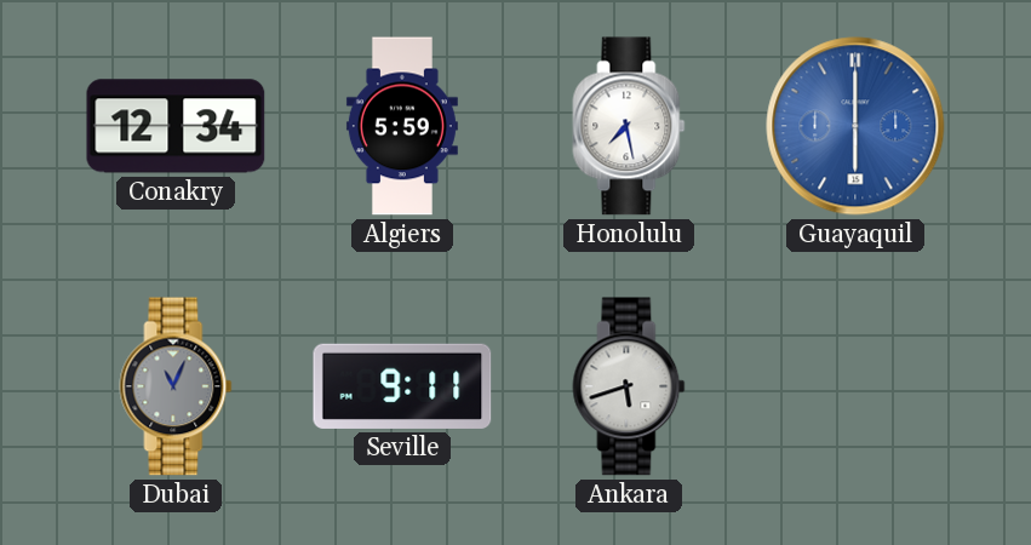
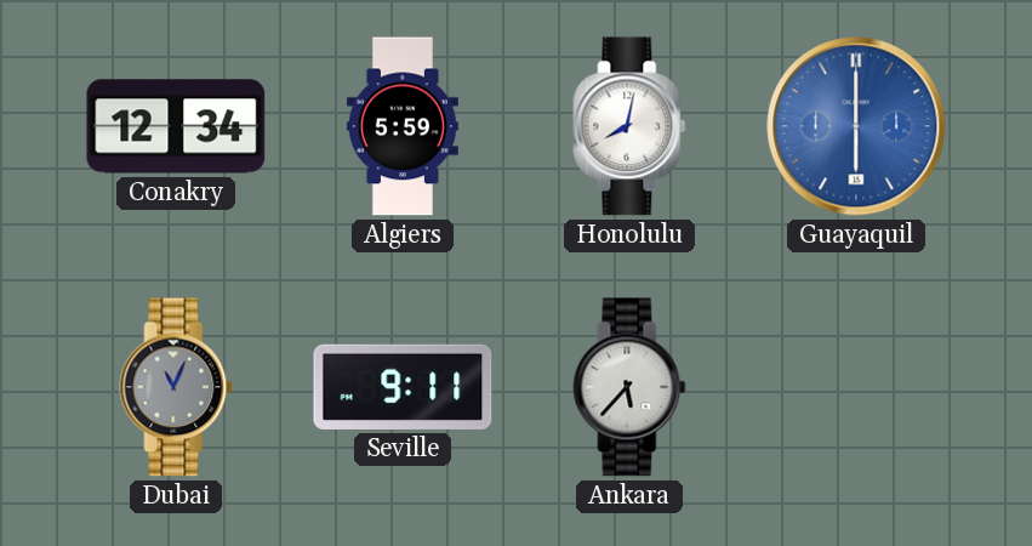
Honolulu: 7:28 -> 8:02 (629, 126)
Ankara: 5:42 -> 5:37 (629, 387)
